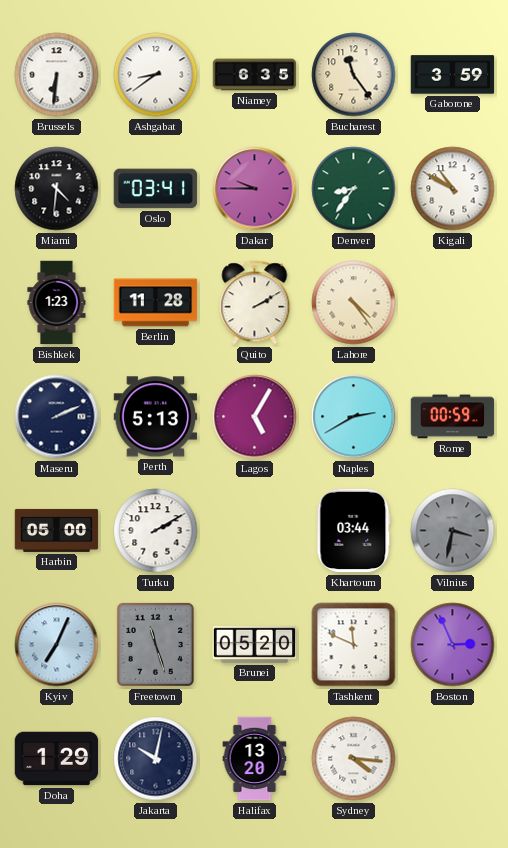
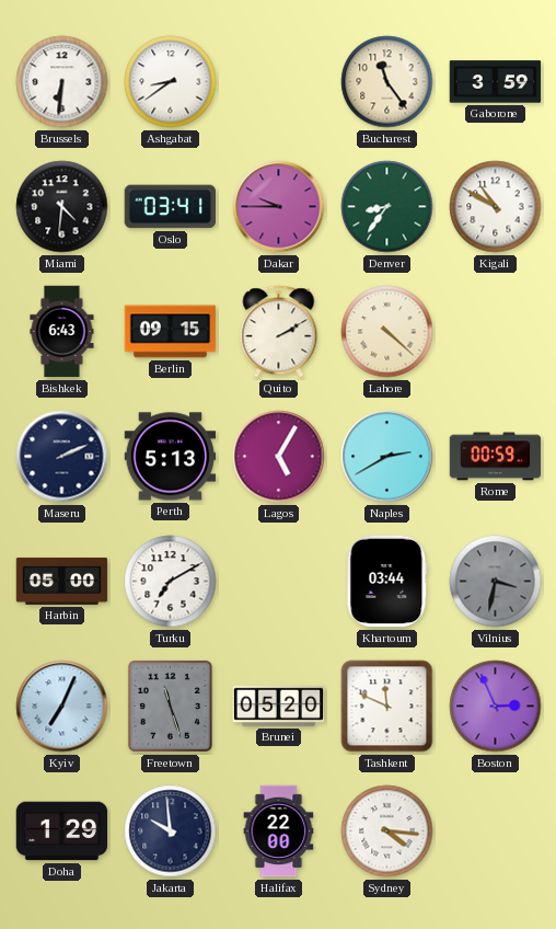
Niamey: 6:35 -> none (255, 75)
Bishkek: 1:23 -> 6:43 (62, 332)
Berlin: 11:28 -> 09:15 (171, 332)
Lahore: 4:24 -> 4:22 (387, 332)
Turku: 2:10 -> 7:10 (171, 582)
Jakarta: 10:02 -> 9:59 (171, 831)
Halifax: 13:20 -> 22:00 (279, 831)
